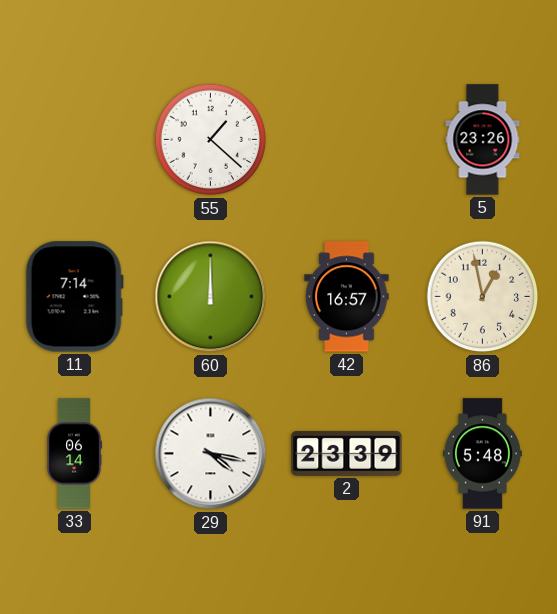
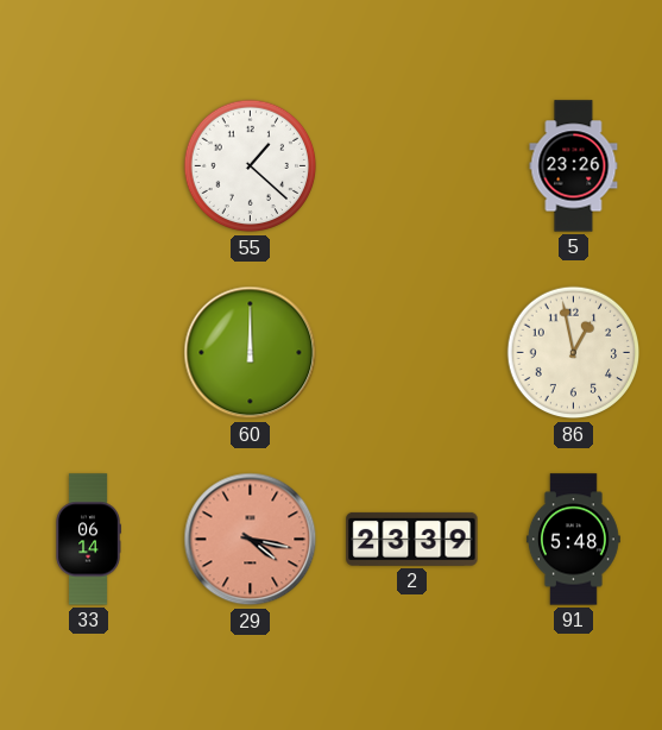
11: 7:14 -> none (74, 297)
42: 16:57 -> none (347, 297)
29 dial: white -> salmon (251, 540)
